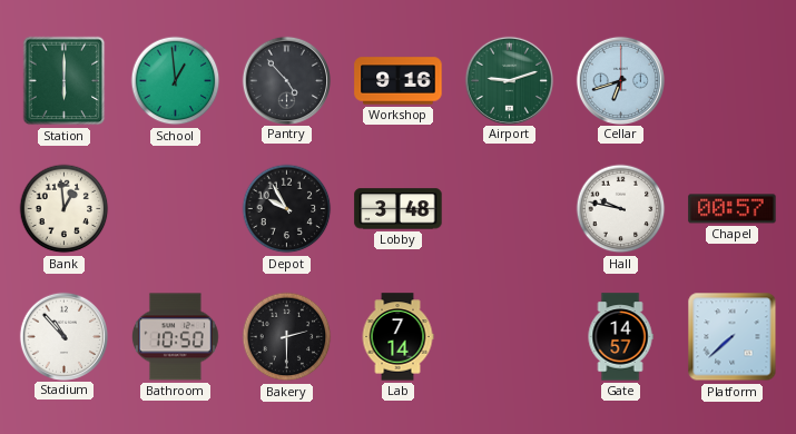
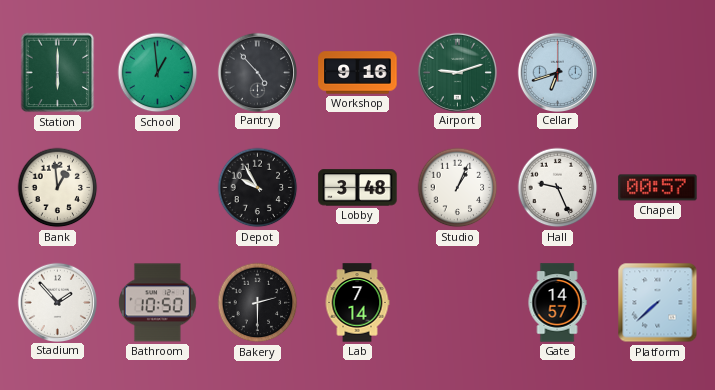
Studio: none -> 1:04 (458, 188)
Hall: 9:47 -> 9:26 (558, 188)
Stadium: 10:53 -> 1:53 (57, 302)
